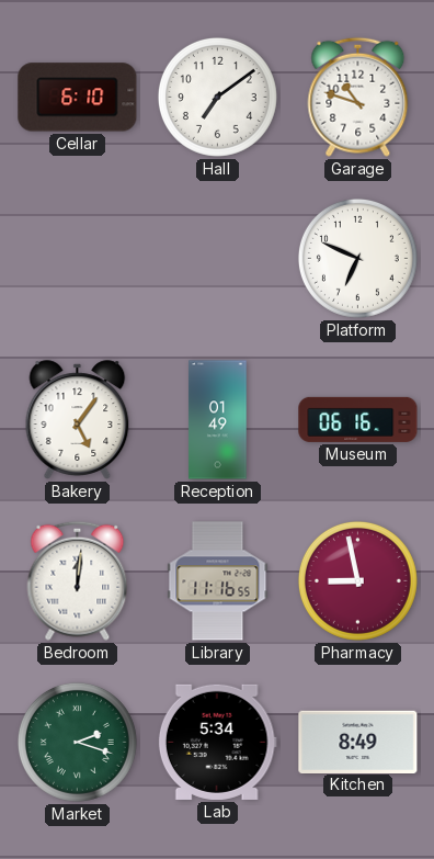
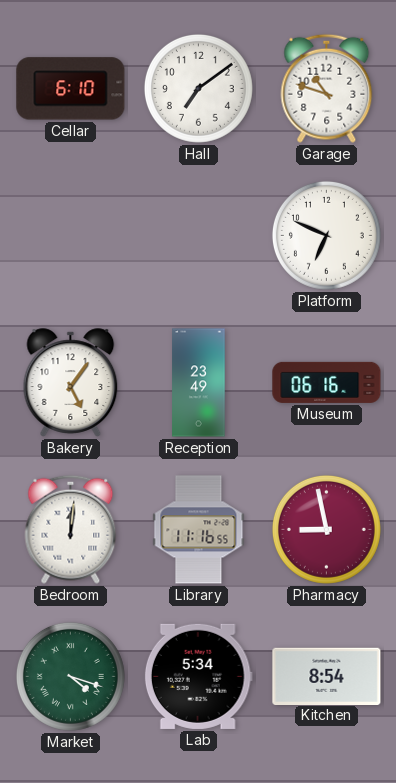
Reception: 01:49 -> 23:49 (199, 383)
Market: 2:18 -> 4:18 (70, 676)
Kitchen: 8:49 -> 8:54 (327, 676)
